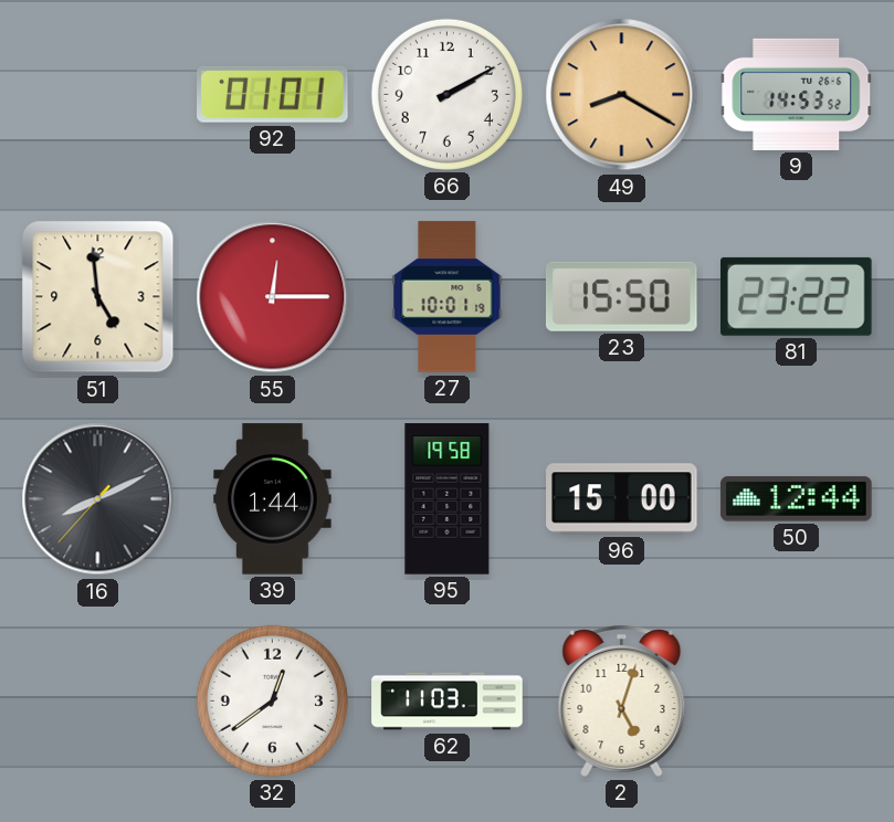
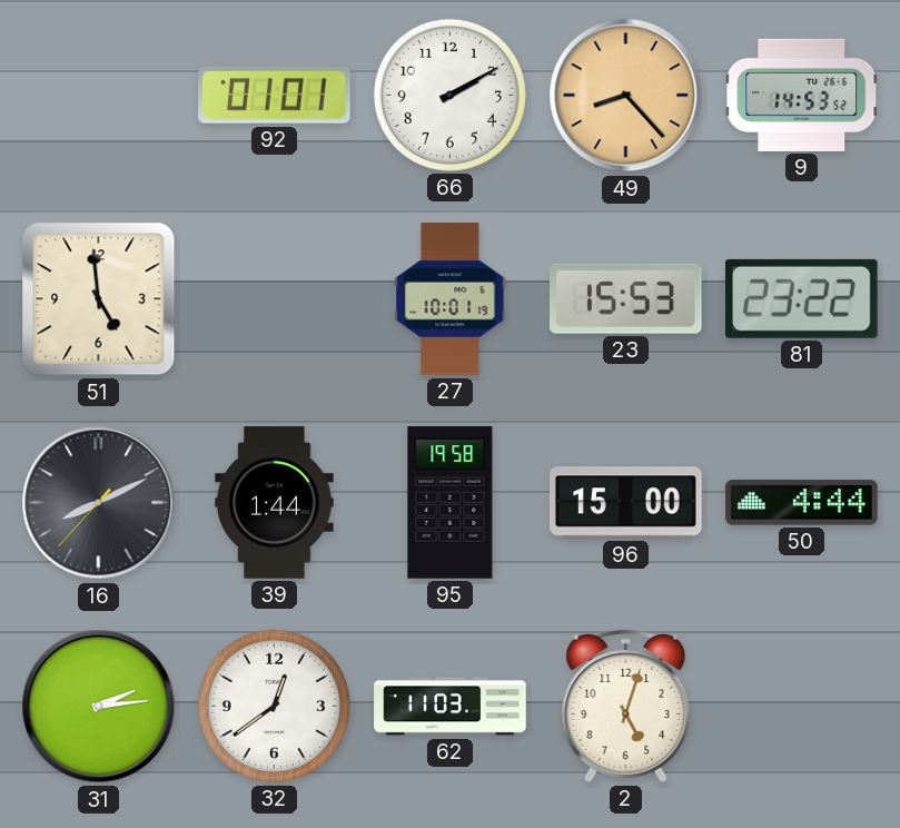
49: 8:20 -> 8:23 (626, 96)
55: 12:15 -> none (273, 297)
23: 15:50 -> 15:53 (625, 298)
50: 12:44 -> 4:44 (802, 503)
31: none -> 2:14 (99, 707)
